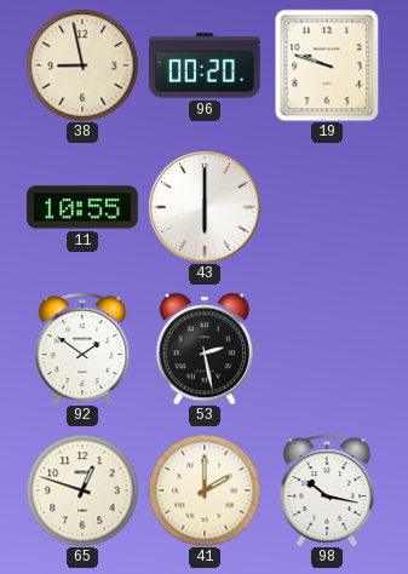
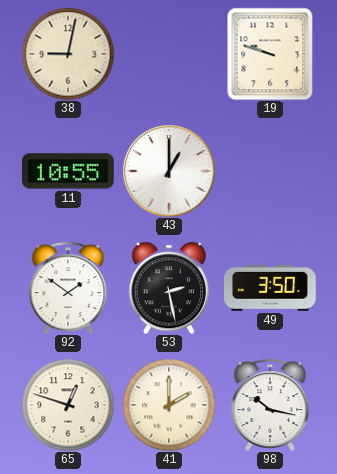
38: 8:58 -> 9:02 (68, 54)
96: 00:20 -> none (206, 65)
43: 6:00 -> 1:00 (169, 171)
49: none -> 3:50 (271, 288)
